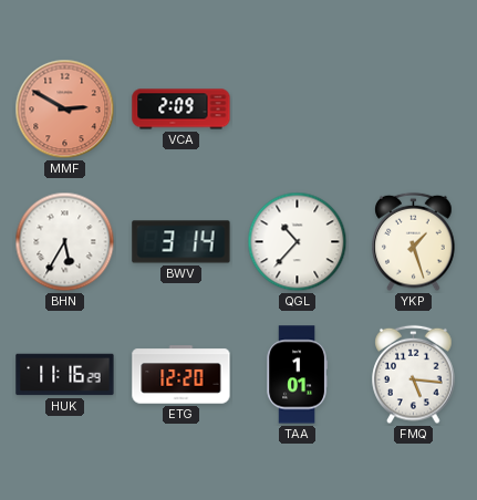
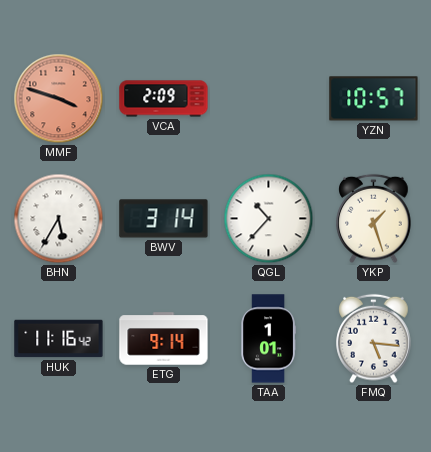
MMF: 2:50 -> 3:48 (59, 99)
YZN: none -> 10:57 (374, 99)
HUK: 11:16:29 -> 11:16:42 (59, 339)
ETG: 12:20 -> 9:14 (164, 339)
